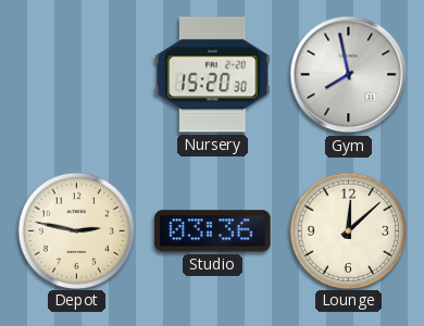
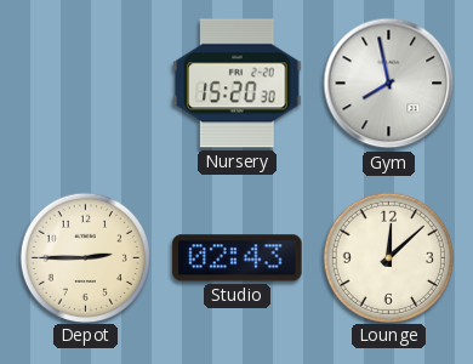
Depot: 2:47 -> 2:45 (85, 257)
Studio: 03:36 -> 02:43 (238, 258)
